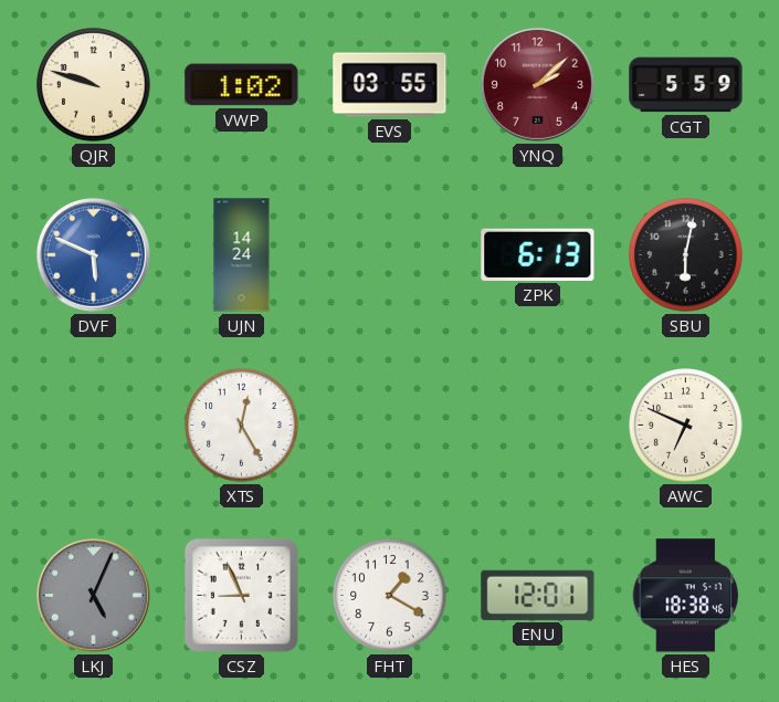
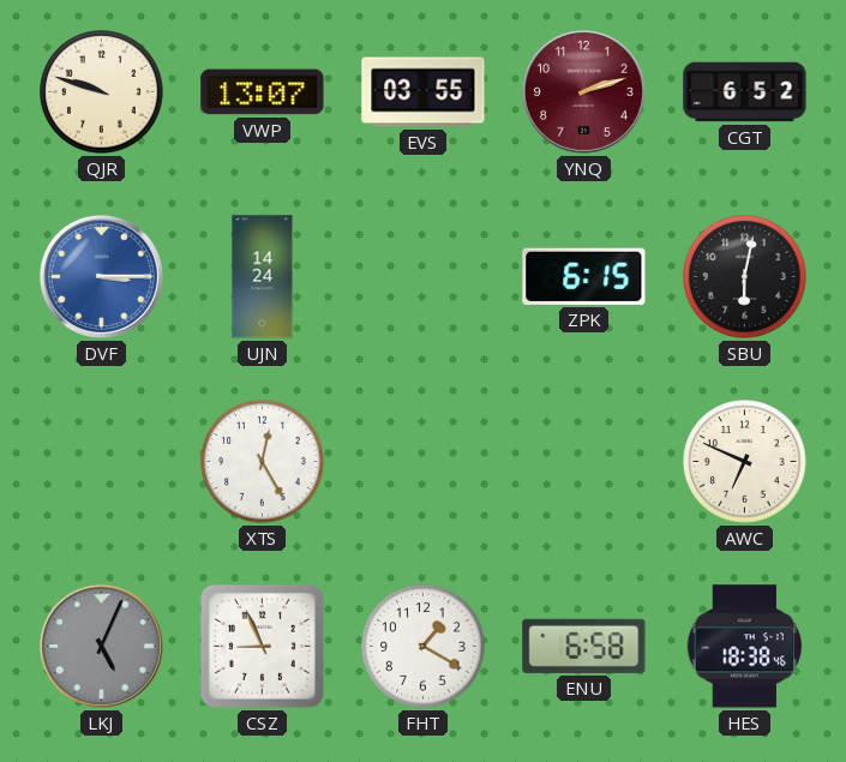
VWP: 1:02 -> 13:07 (263, 92)
YNQ: 2:08 -> 2:12 (583, 91)
CGT: 5:59 -> 6:52 (745, 92)
DVF: 5:49 -> 3:15 (101, 276)
ZPK: 6:13 -> 6:15 (584, 276)
ENU: 12:01 -> 6:58 (584, 646)
